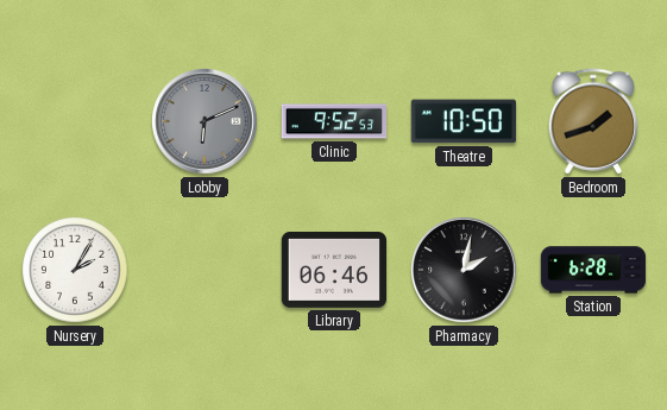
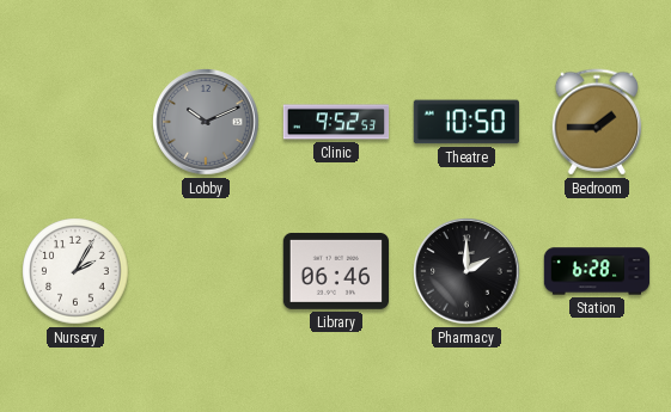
Lobby: 6:11 -> 10:11 (206, 122)
Bedroom: 1:42 -> 1:45 (597, 122)
Pharmacy: 2:02 -> 2:00 (466, 271)
